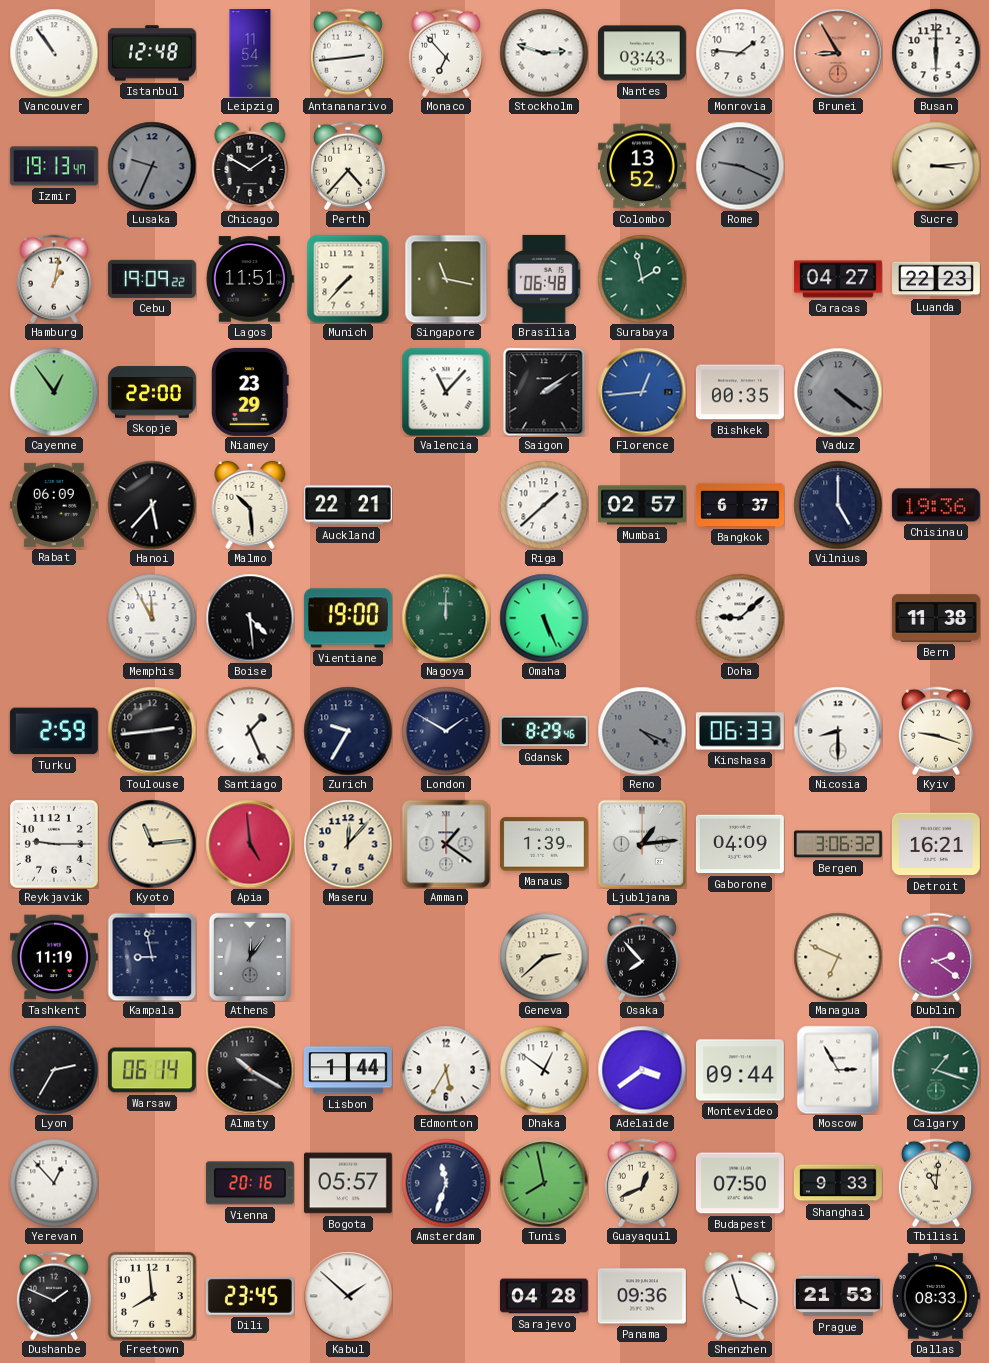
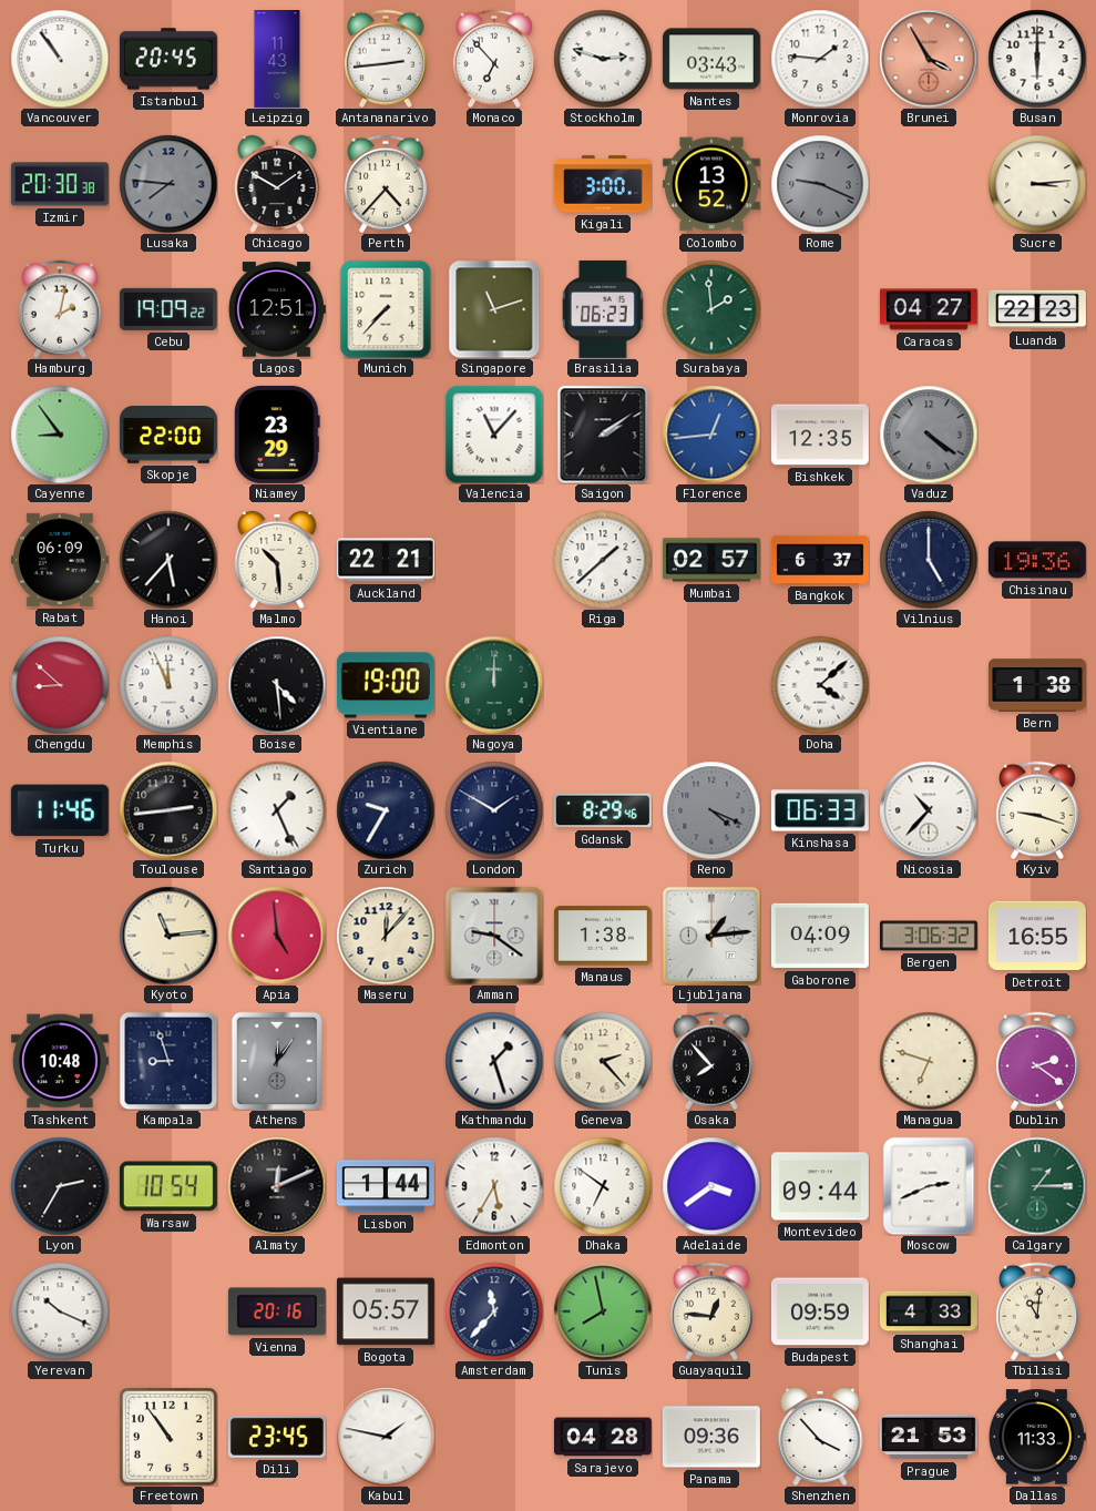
Istanbul: 12:48 -> 20:45 (168, 59)
Leipzig: 11:54 -> 11:43 (277, 60)
Brunei: 8:55 -> 3:55 (929, 59)
Izmir: 19:13 -> 20:30 (60, 184)
Lusaka: 9:34 -> 7:46 (168, 184)
Kigali: none -> 3:00 (603, 184)
Hamburg: 1:02 -> 2:02 (60, 309)
Lagos: 11:51 -> 12:51 (277, 309)
Singapore: 11:17 -> 11:12 (494, 309)
Brasilia: 06:48 -> 06:23 (603, 309)
Surabaya: 1:58 -> 1:59 (711, 309)
Cayenne: 12:54 -> 8:54 (60, 435)
Bishkek: 00:35 -> 12:35 (820, 435)
Chengdu: none -> 8:52 (60, 685)
Memphis: 11:55 -> 11:56 (168, 685)
Omaha: 5:26 -> none (544, 618)
Doha: 9:08 -> 4:08 (820, 685)
Bern: 11:38 -> 1:38 (1037, 685)
Turku: 2:59 -> 11:46 (60, 810)
Nicosia: 8:30 -> 10:37 (929, 810)
Reykjavik: 9:15 -> none (54, 844)
Amman: 1:21 -> 9:21 (494, 936)
Manaus: 1:39 -> 1:38 (603, 936)
Detroit: 16:21 -> 16:55 (1037, 936)
Tashkent: 11:19 -> 10:48 (60, 1061)
Kampala: 8:58 -> 8:57 (168, 1061)
Kathmandu: none -> 1:27 (494, 1061)
Geneva: 2:38 -> 2:23 (603, 1061)
Managua: 6:49 -> 6:48 (929, 1061)
Warsaw: 06:14 -> 10:54 (168, 1186)
Almaty: 10:20 -> 12:11 (277, 1186)
Dhaka: 12:51 -> 6:51 (603, 1186)
Moscow: 2:55 -> 2:41 (929, 1186)
Calgary: 1:18 -> 1:15 (1037, 1186)
Yerevan: 12:53 -> 10:19 (60, 1311)
Amsterdam: 11:33 -> 11:37 (494, 1311)
Guayaquil: 12:41 -> 12:46 (711, 1311)
Budapest: 07:50 -> 09:59 (820, 1311)
Shanghai: 9:33 -> 4:33 (929, 1311)
Dushanbe: 1:49 -> none (54, 1296)
Freetown: 7:59 -> 10:54 (168, 1437)
Kabul: 1:52 -> 1:47 (386, 1437)
Shenzhen: 3:57 -> 3:53 (820, 1437)
Dallas: 08:33 -> 11:33 (1037, 1437)
